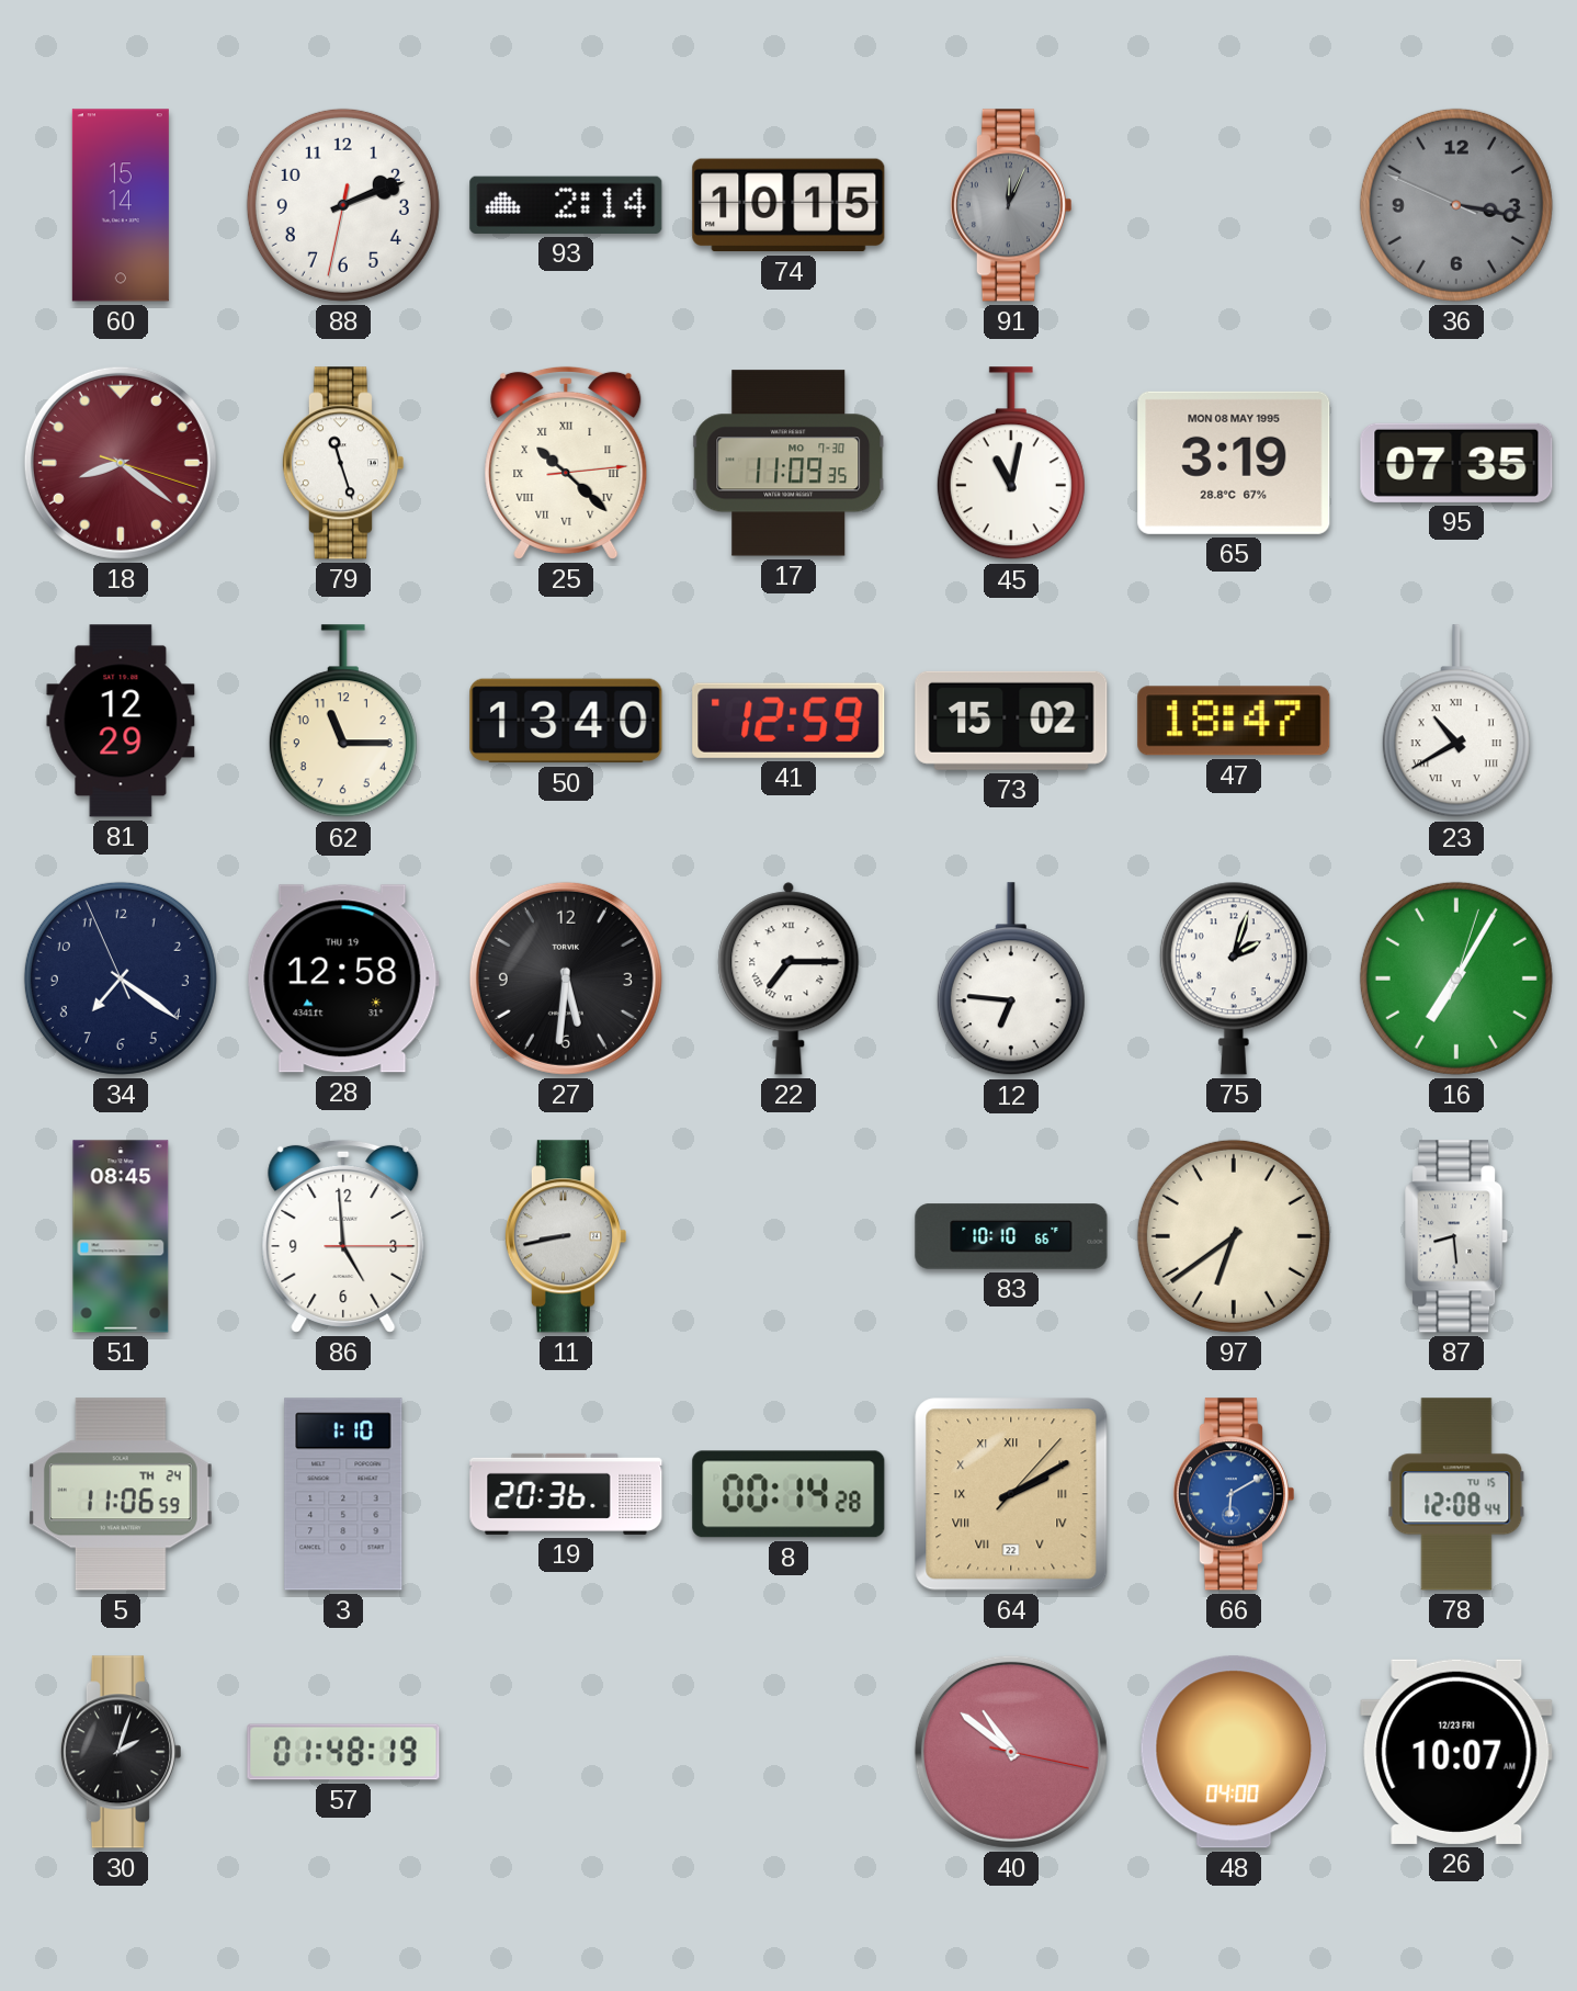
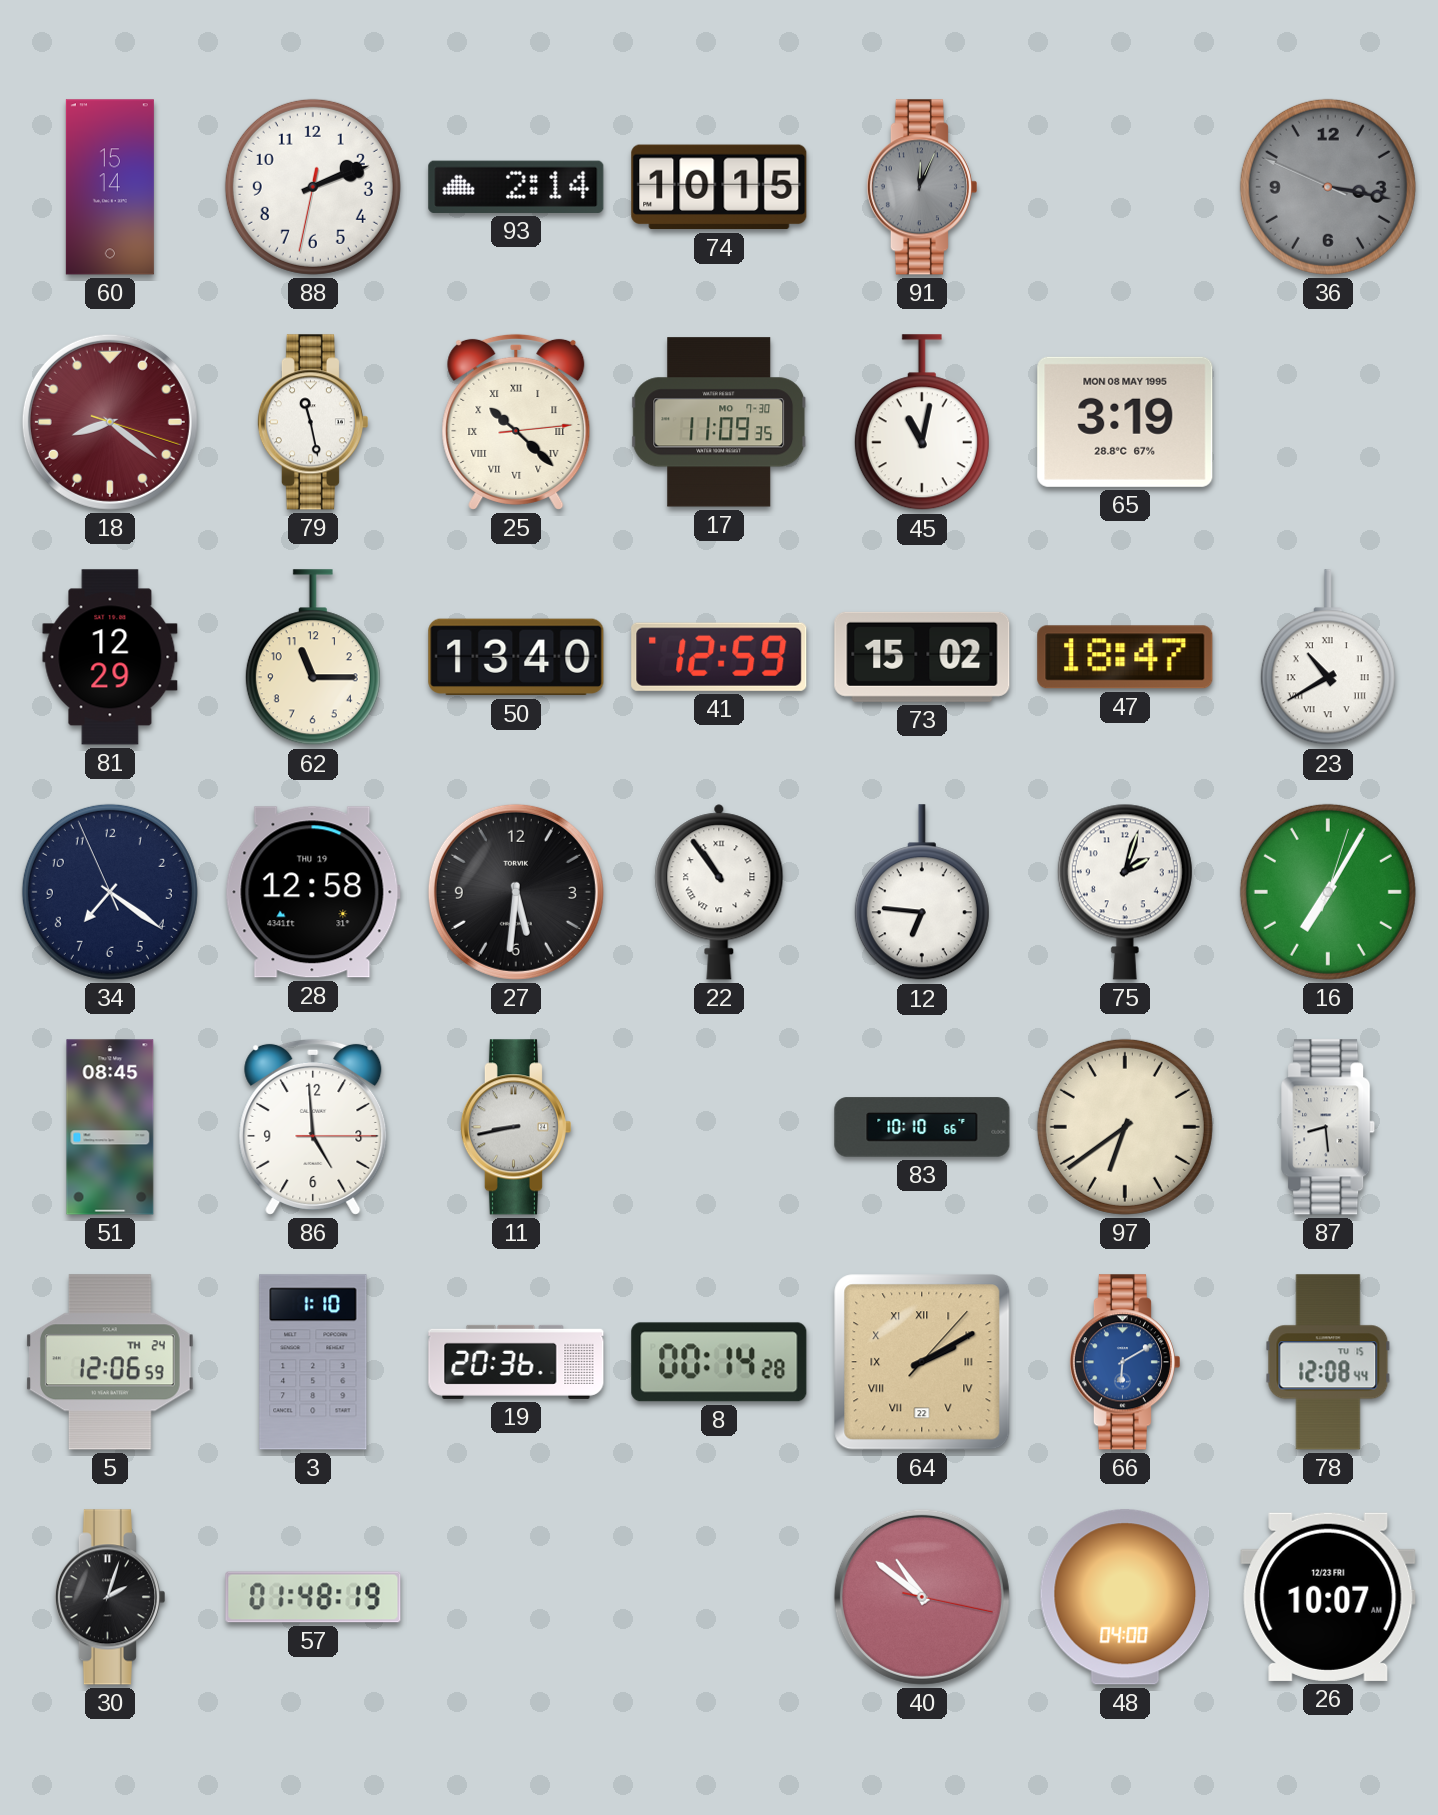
79: 11:27 -> 11:28 (312, 422)
95: 07:35 -> none (1456, 463)
22: 7:15 -> 10:54 (719, 892)
5: 11:06 -> 12:06 (110, 1362)
